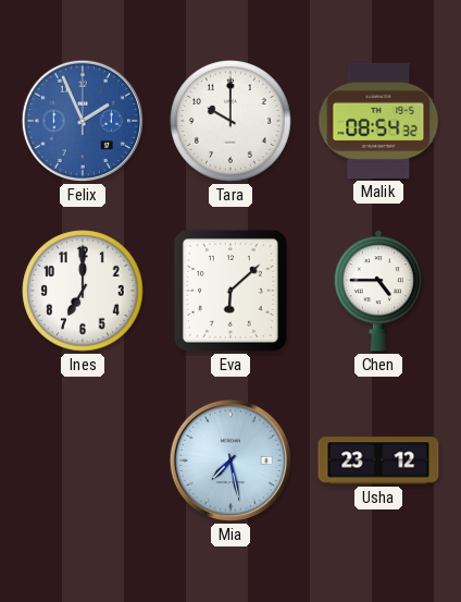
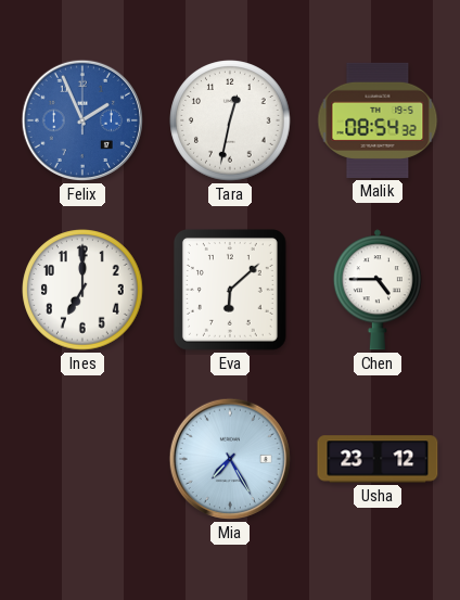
Tara: 10:00 -> 12:32 (230, 120)
Mia: 7:28 -> 7:25 (230, 459)
